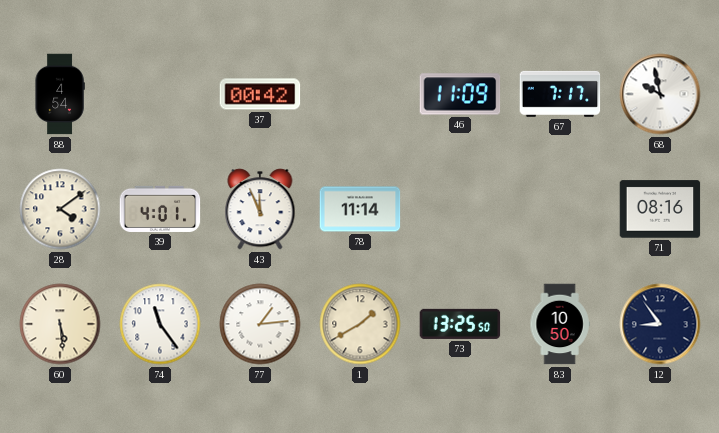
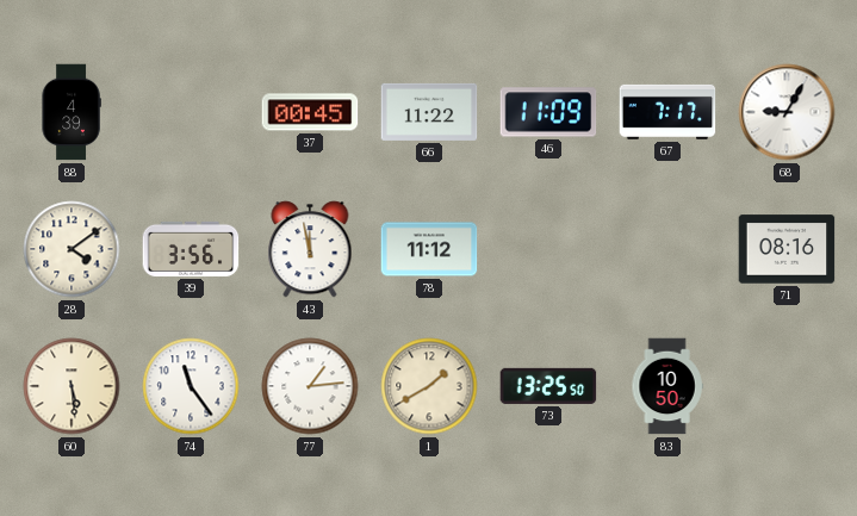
88: 4:54 -> 4:39 (72, 112)
37: 00:42 -> 00:45 (310, 112)
66: none -> 11:22 (429, 112)
68: 9:58 -> 9:05 (787, 112)
39: 4:01 -> 3:56 (191, 249)
43: 11:56 -> 11:58 (310, 249)
78: 11:14 -> 11:12 (429, 249)
12: 8:54 -> none (660, 324)
